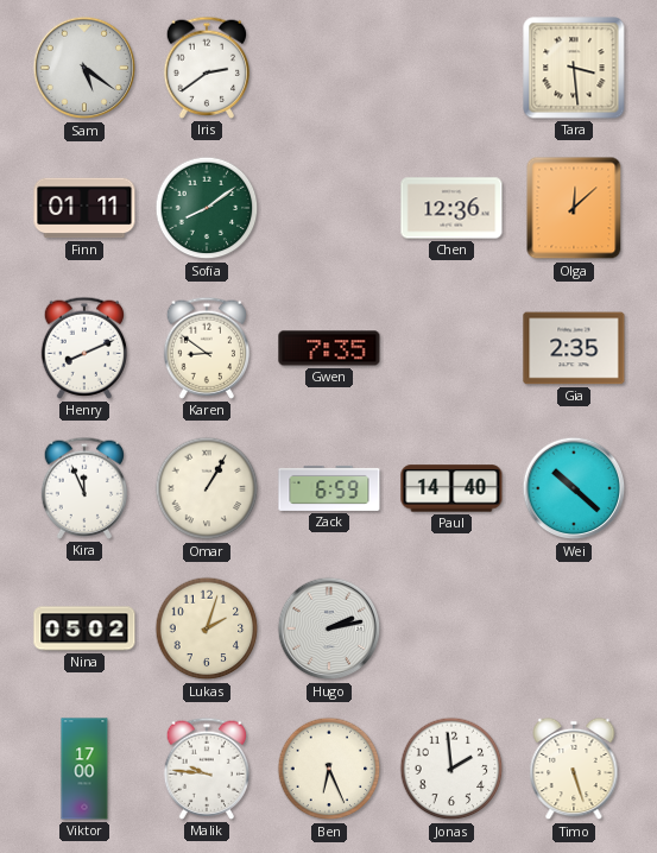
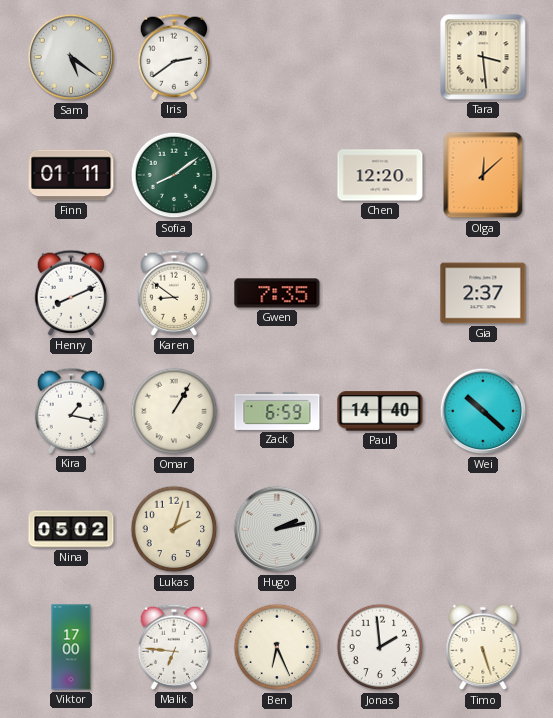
Chen: 12:36 -> 12:20 (380, 175)
Gia: 2:35 -> 2:37 (483, 293)
Kira: 11:56 -> 1:17 (71, 411)
Malik: 9:46 -> 6:46 (174, 647)
